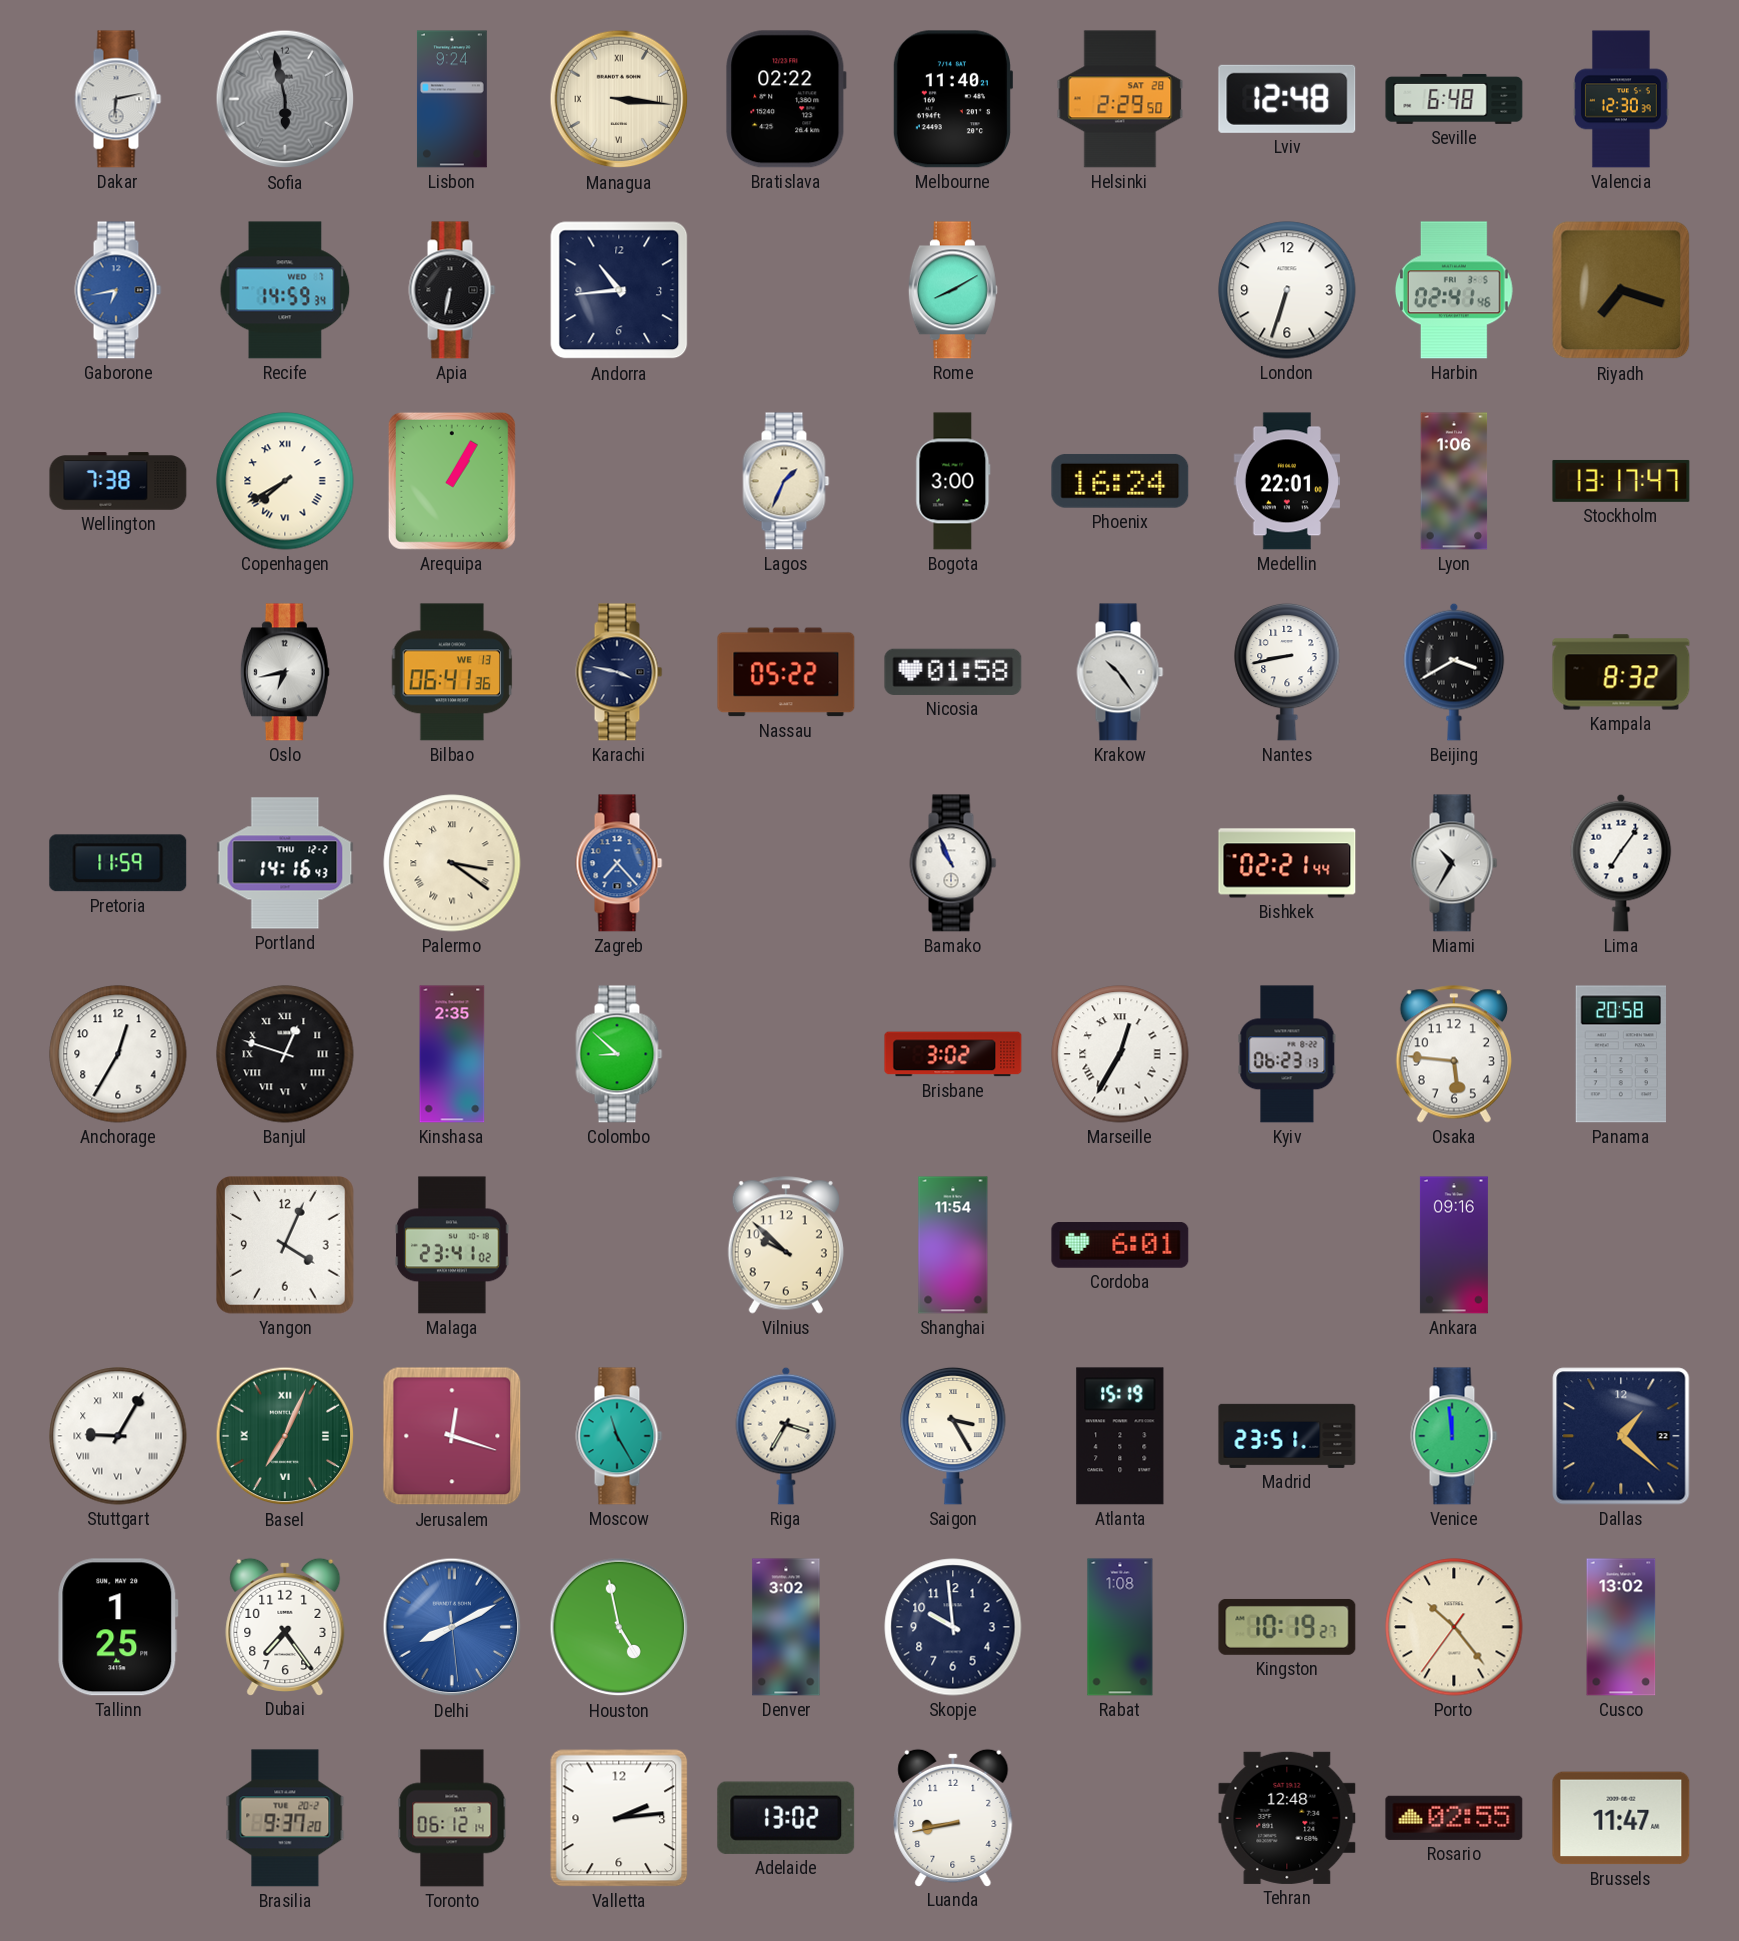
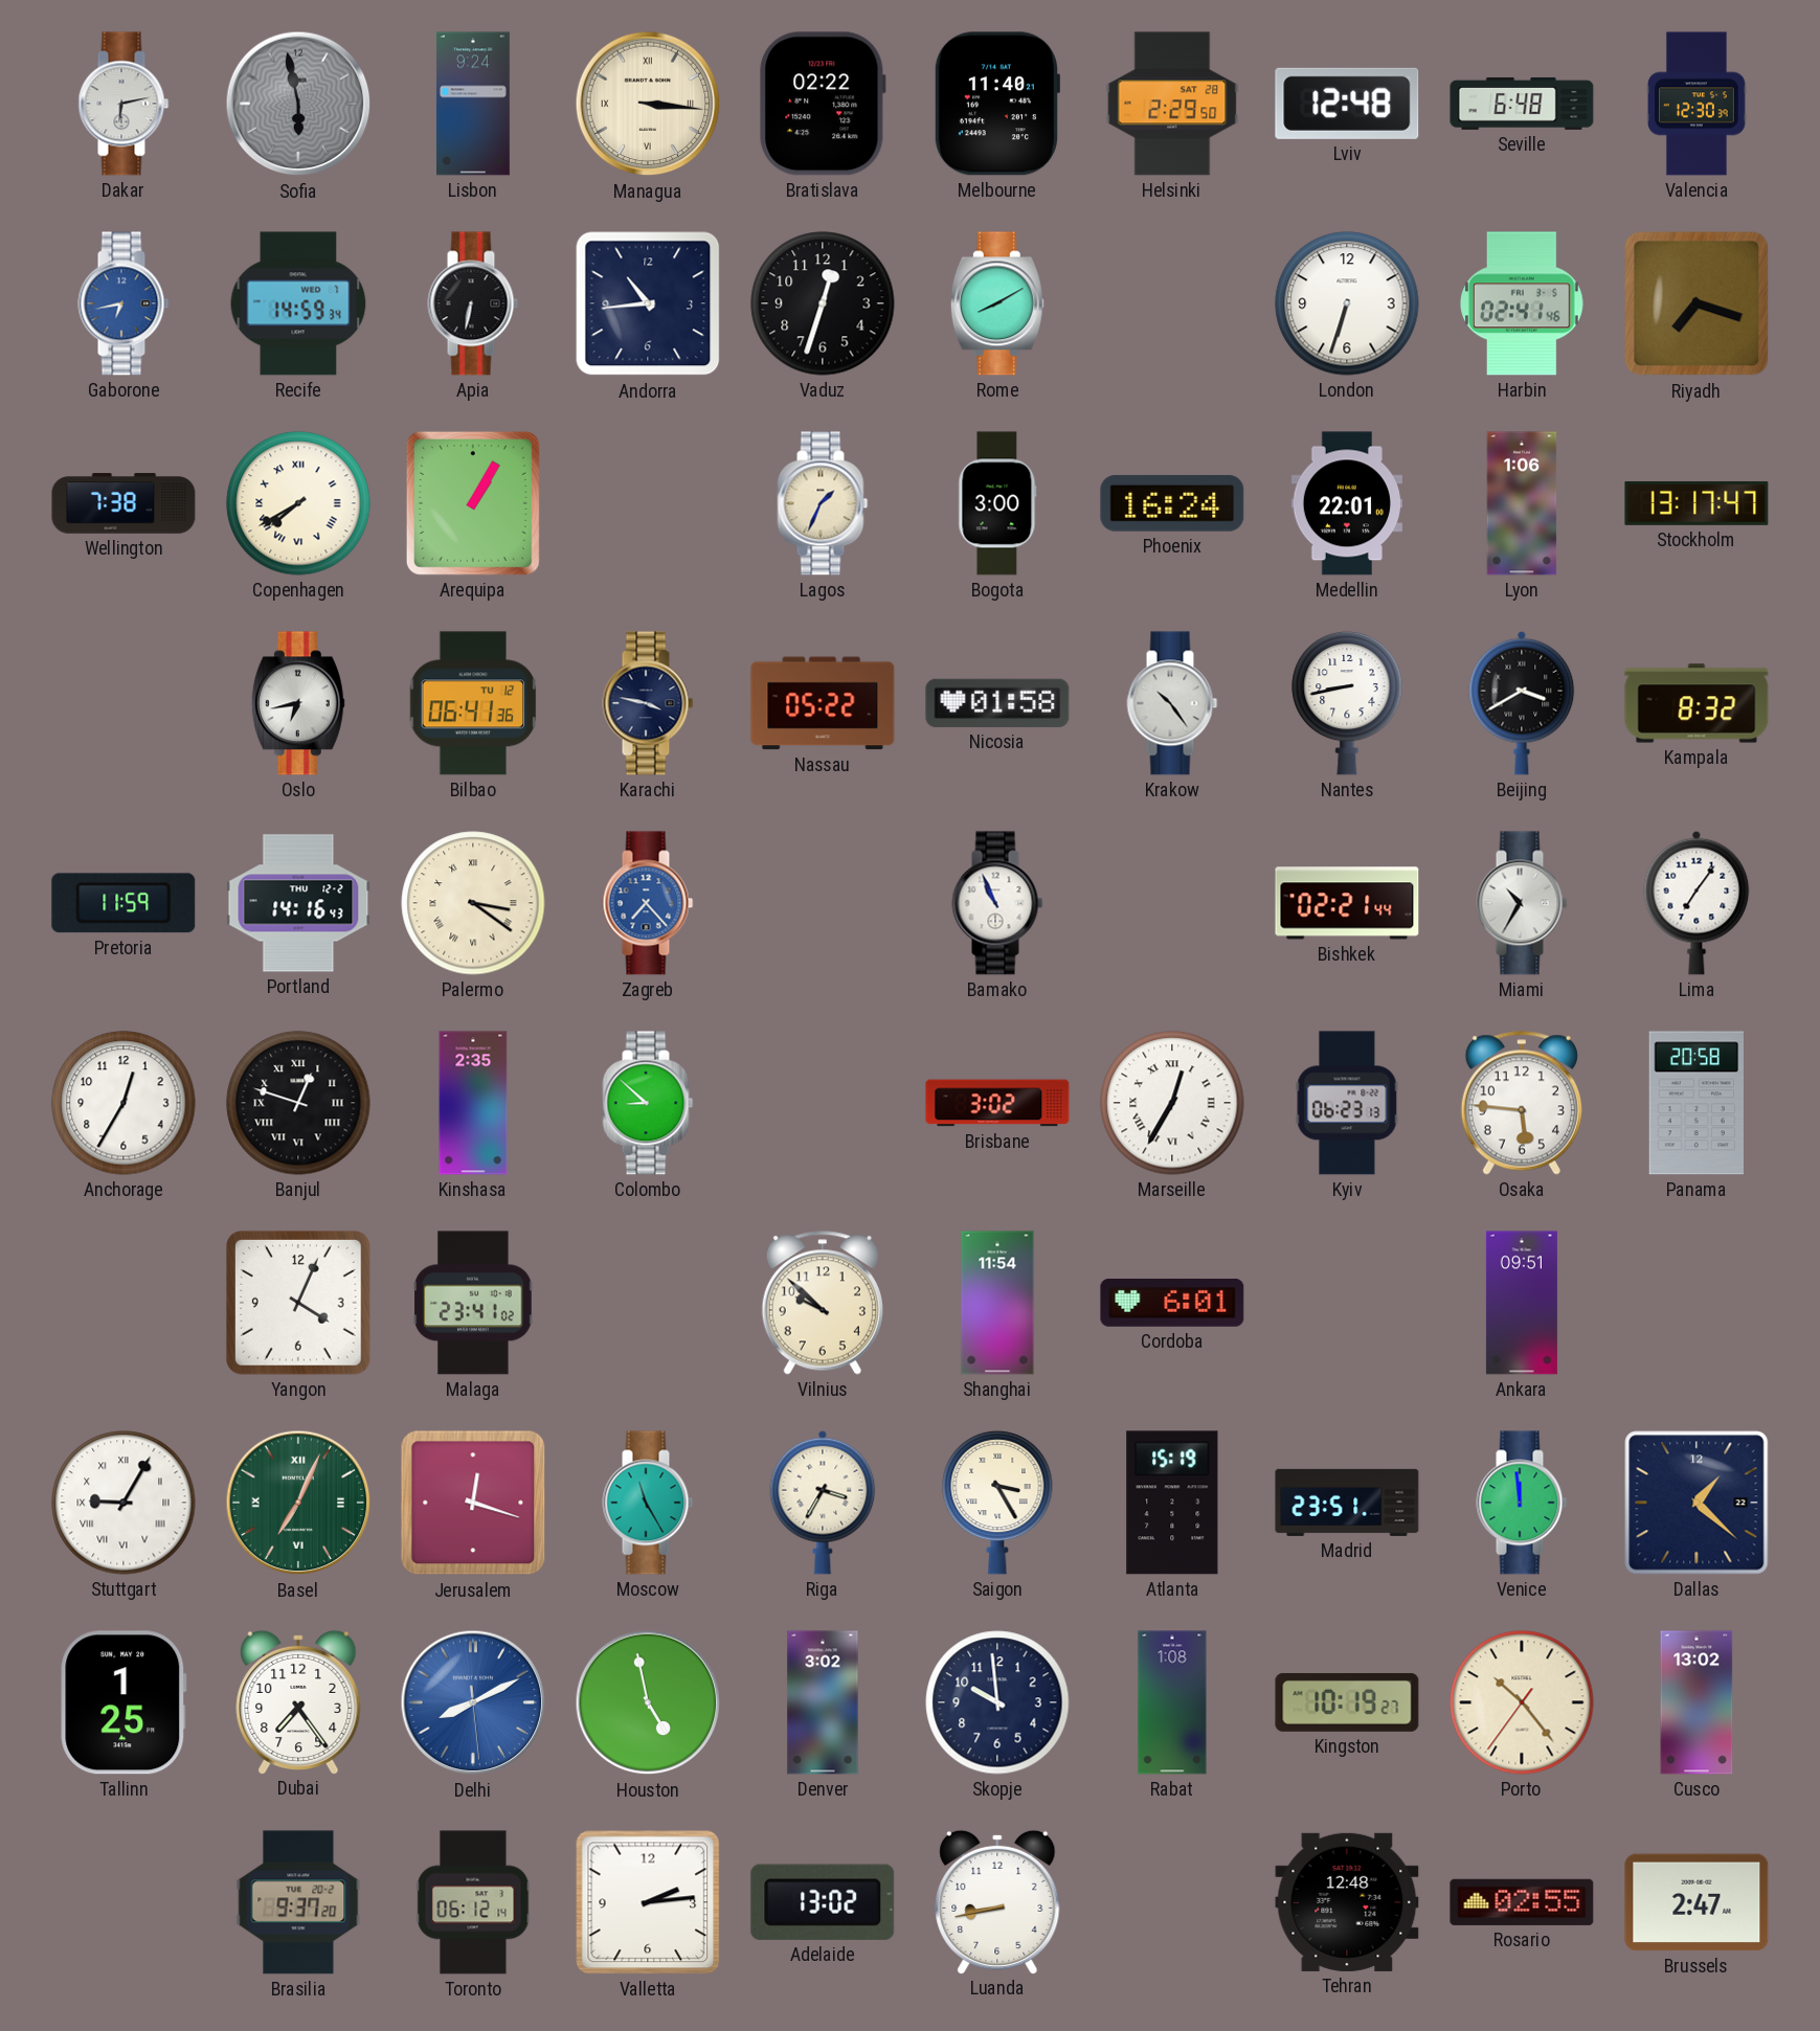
Vaduz: none -> 12:33 (823, 303)
Bilbao date: WE 13 -> TU 12 (473, 703)
Ankara: 09:16 -> 09:51 (1522, 1303)
Brussels: 11:47 -> 2:47 (1697, 1902)
